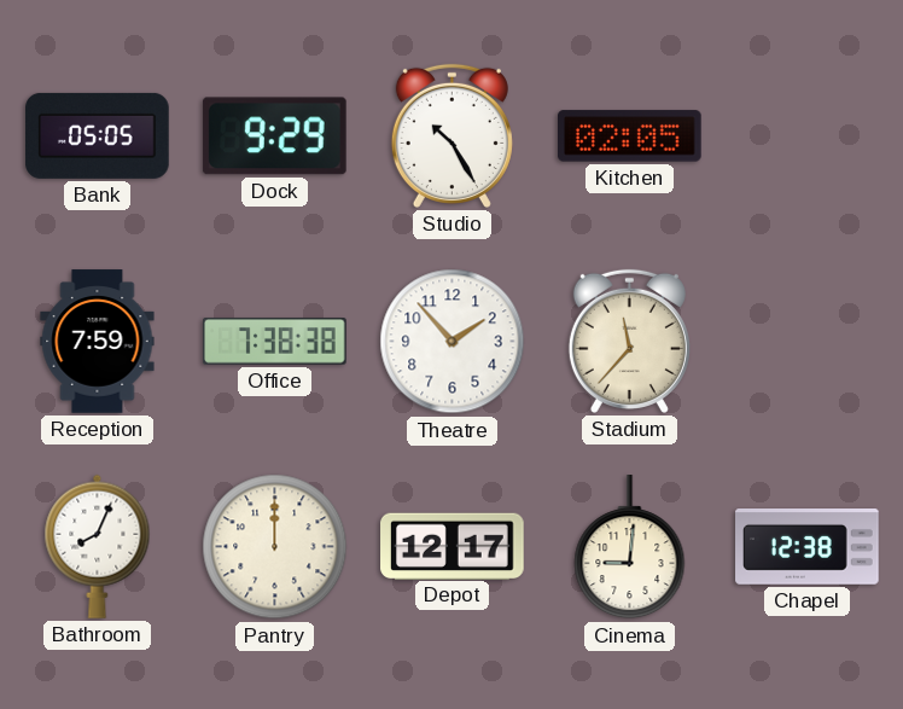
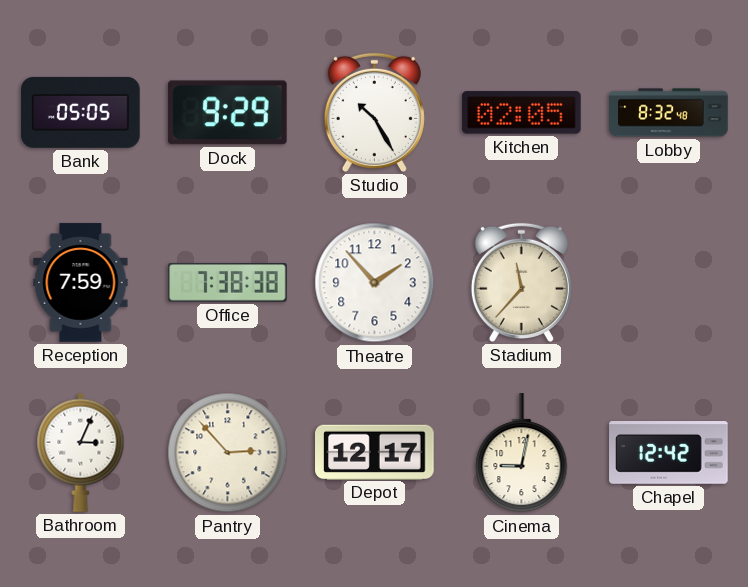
Lobby: none -> 8:32 (669, 113)
Bathroom: 8:04 -> 3:04 (81, 452)
Pantry: 12:00 -> 2:53 (228, 453)
Cinema: 9:01 -> 9:02 (522, 453)
Chapel: 12:38 -> 12:42 (669, 453)
